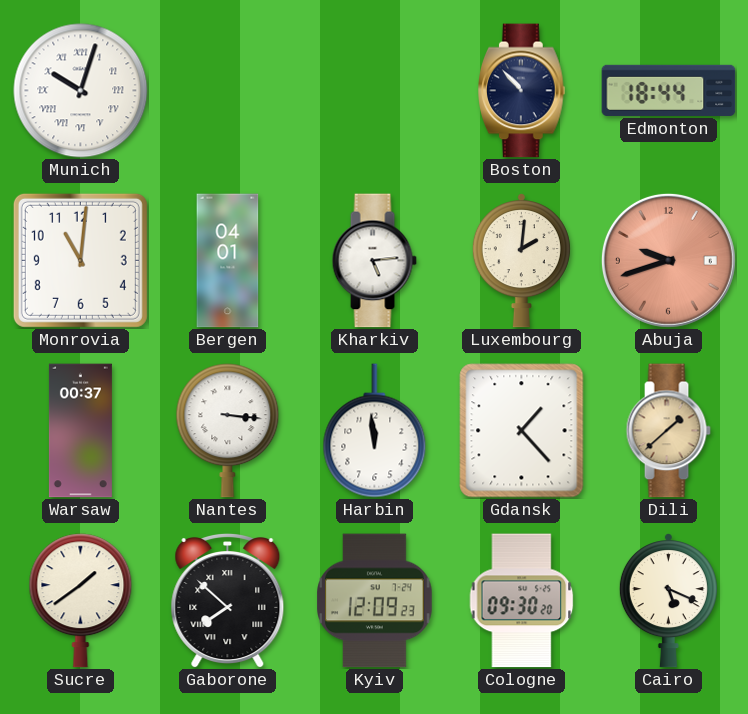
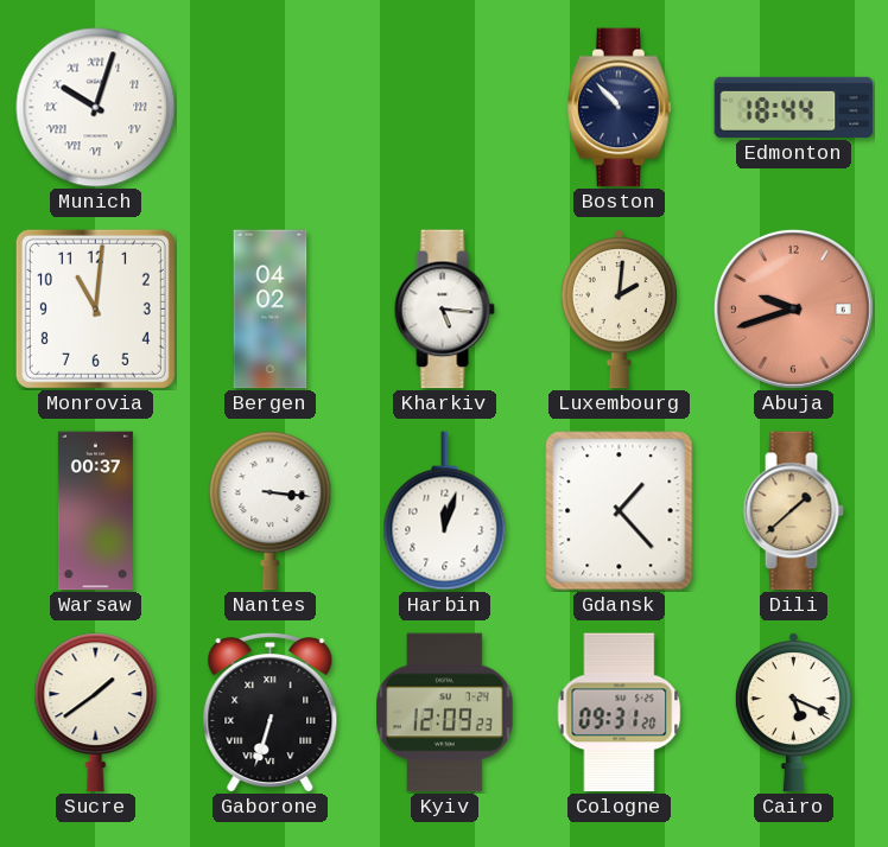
Bergen: 04:01 -> 04:02 (271, 310)
Kharkiv: 5:14 -> 5:16 (444, 310)
Harbin: 11:59 -> 12:03 (445, 511)
Gaborone: 7:52 -> 6:33 (271, 713)
Cologne: 09:30 -> 09:31 (620, 713)
